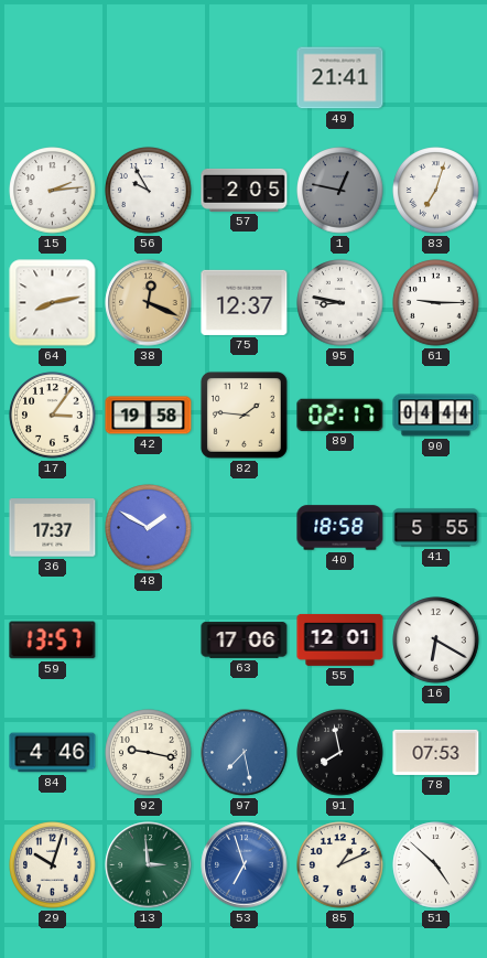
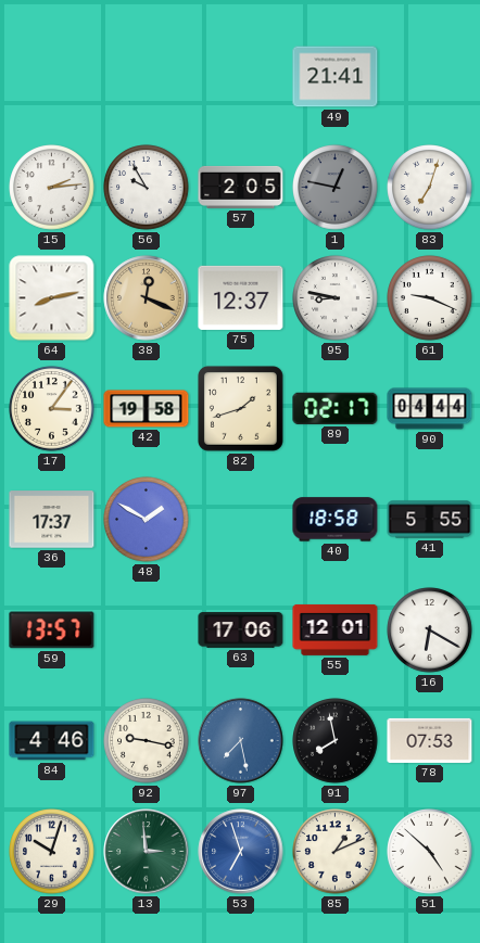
61: 9:15 -> 9:19 (430, 298)
82: 1:46 -> 1:42 (240, 408)
